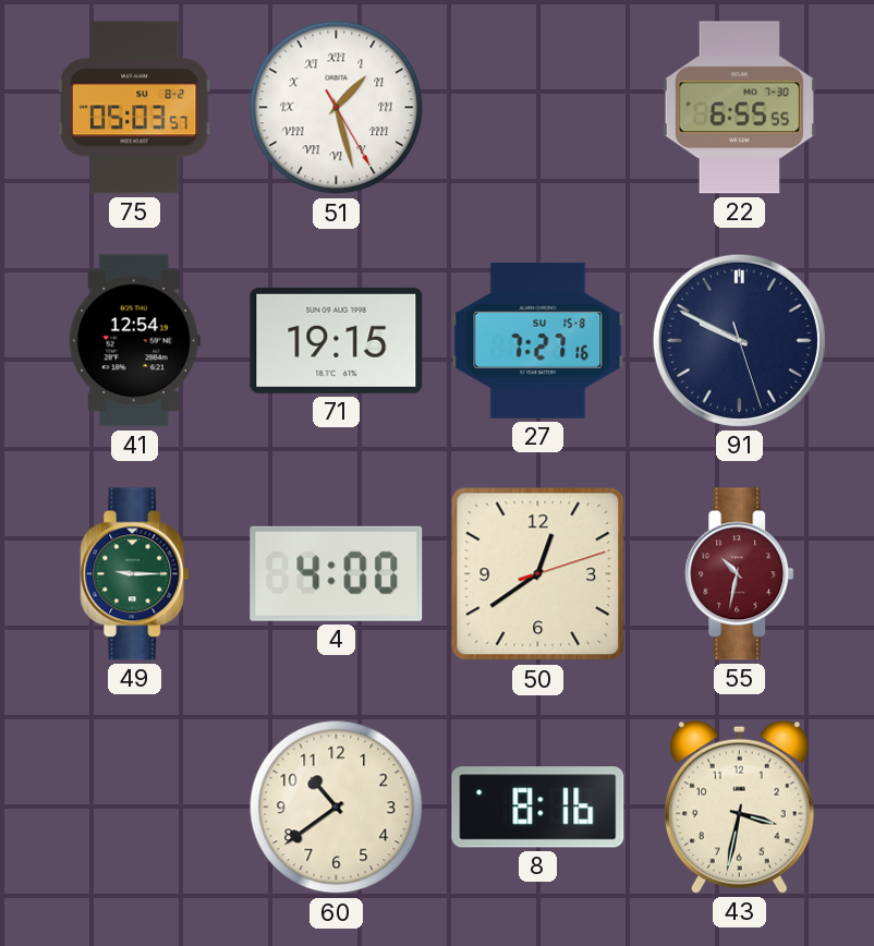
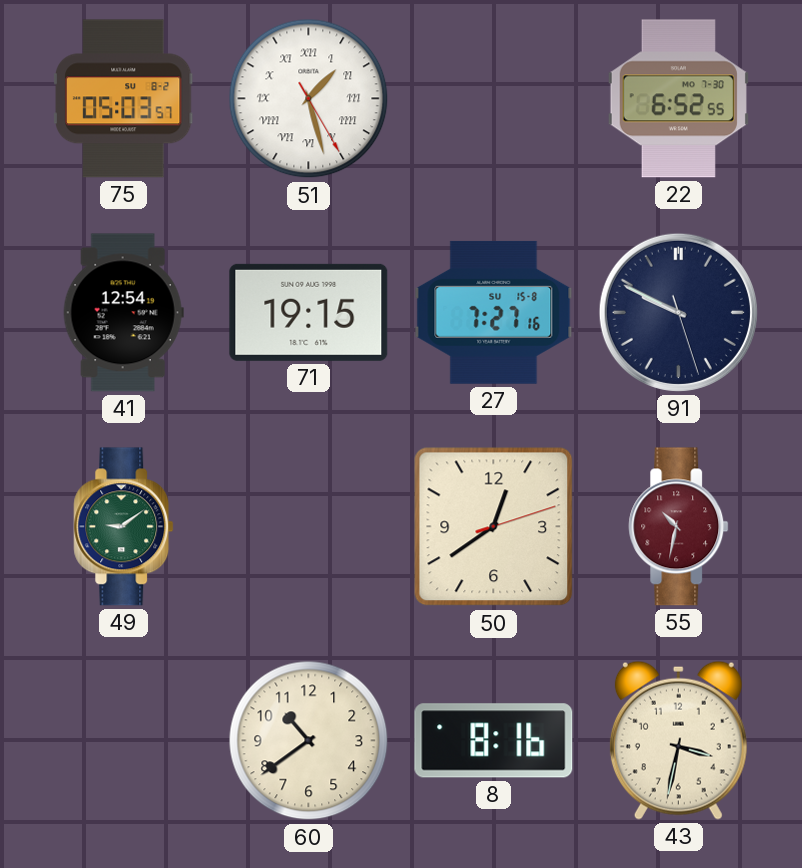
22: 6:55 -> 6:52 (678, 99)
49: 9:15 -> 9:09 (124, 527)
4: 4:00 -> none (337, 573)
